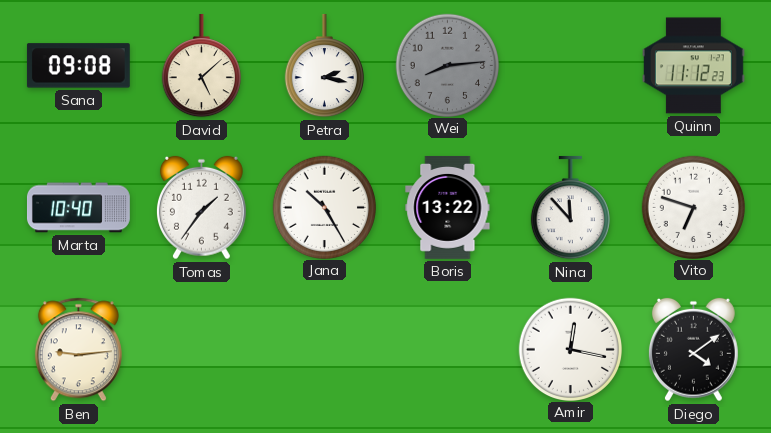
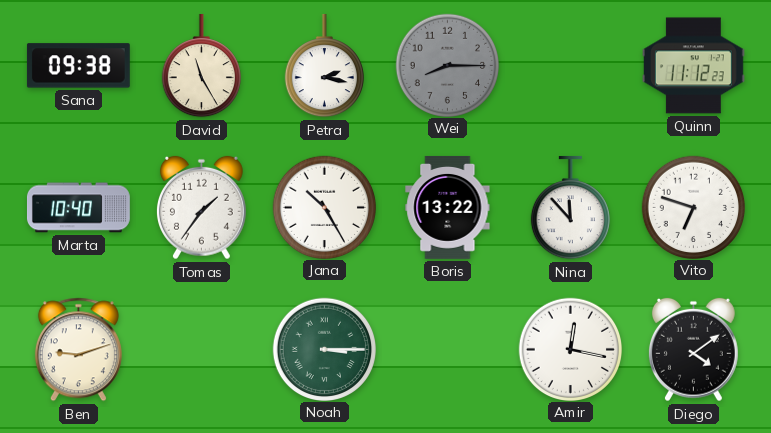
Sana: 09:08 -> 09:38 (78, 66)
David: 5:08 -> 11:25 (201, 66)
Wei: 8:14 -> 8:15 (447, 65)
Ben: 9:14 -> 9:12 (78, 350)
Noah: none -> 3:15 (324, 349)
